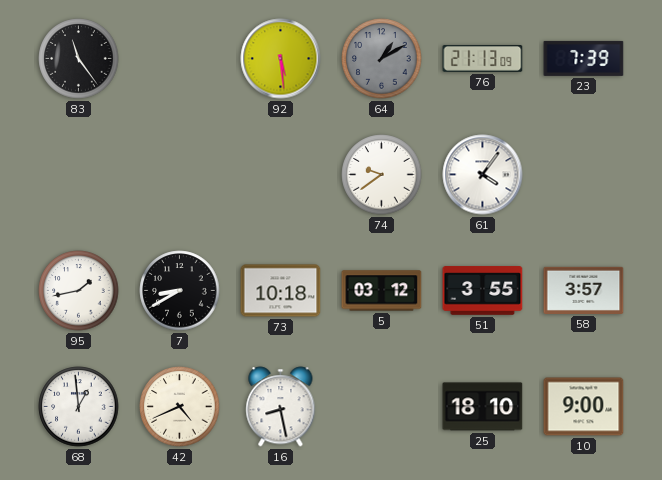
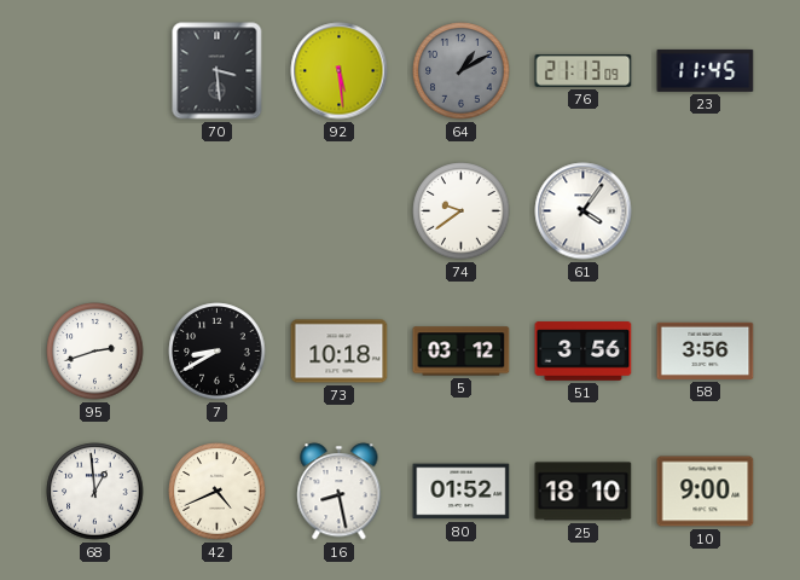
83: 11:24 -> none (79, 59)
70: none -> 3:29 (218, 71)
23: 7:39 -> 11:45 (706, 70)
95: 1:43 -> 2:42 (95, 352)
51: 3:55 -> 3:56 (584, 352)
58: 3:57 -> 3:56 (706, 350)
80: none -> 01:52 (462, 492)
